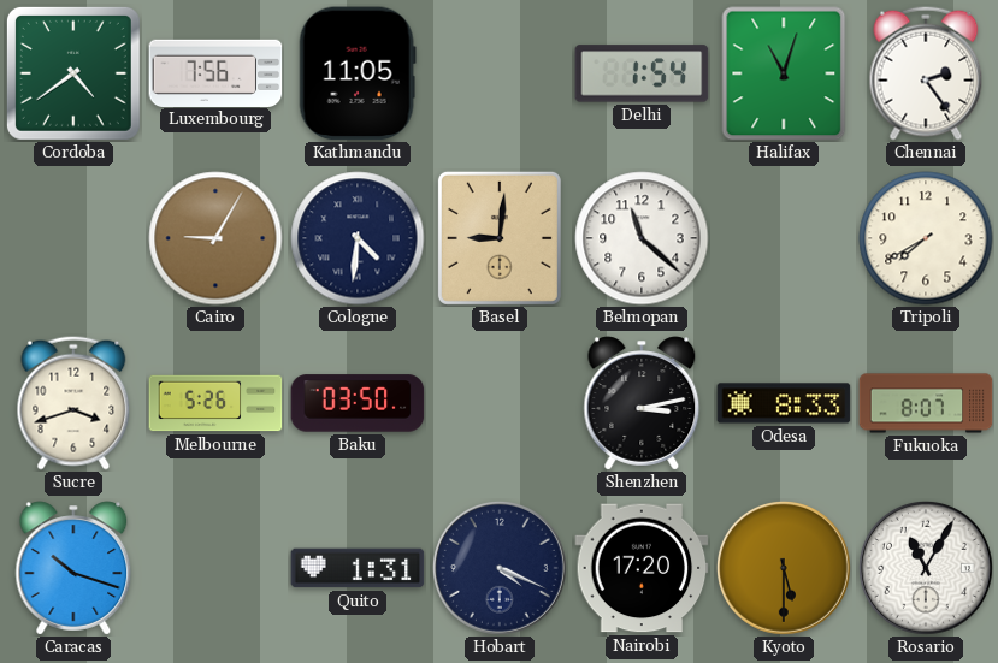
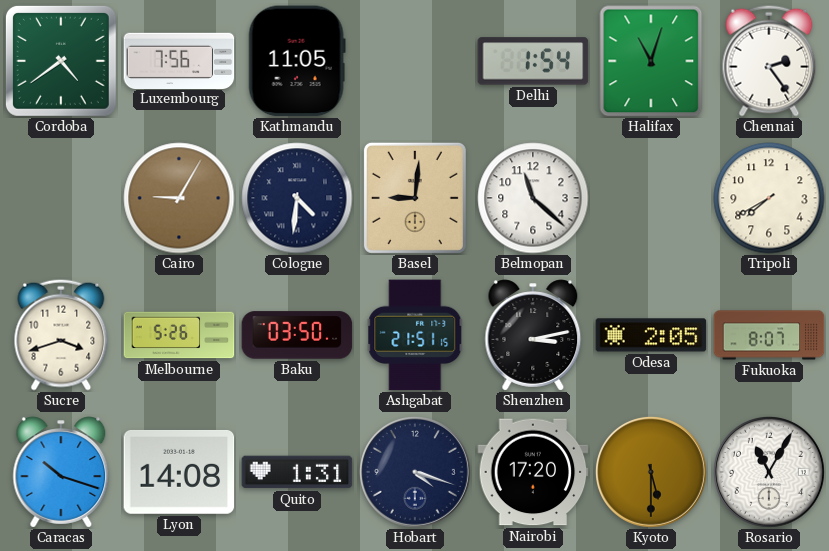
Ashgabat: none -> 21:51 (415, 335)
Odesa: 8:33 -> 2:05 (651, 335)
Lyon: none -> 14:08 (179, 472)
Hobart: 4:19 -> 4:18 (415, 472)
